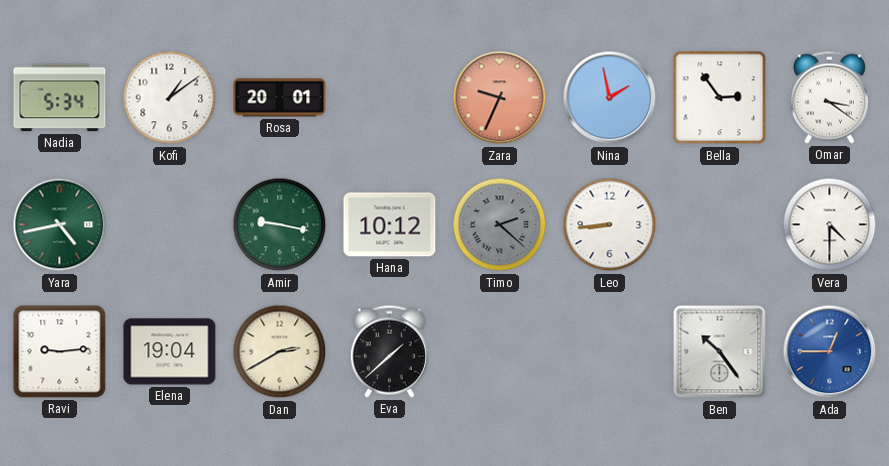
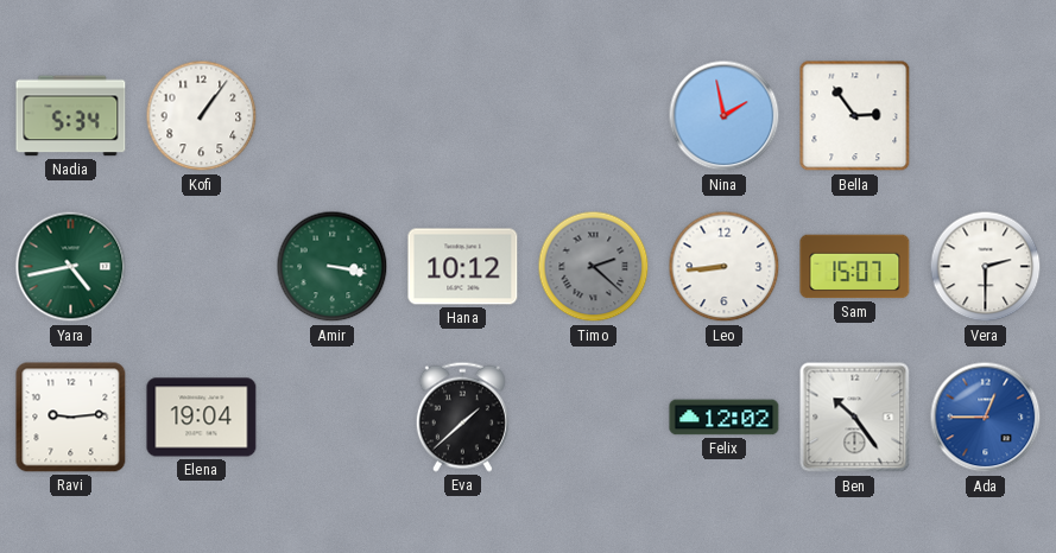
Kofi: 1:09 -> 1:06 (202, 116)
Rosa: 20:01 -> none (280, 98)
Zara: 9:34 -> none (500, 98)
Omar: 3:21 -> none (829, 97)
Amir: 9:17 -> 3:17 (333, 267)
Sam: none -> 15:07 (855, 267)
Vera: 4:30 -> 2:30 (986, 267)
Dan: 2:40 -> none (280, 352)
Felix: none -> 12:02 (725, 418)
